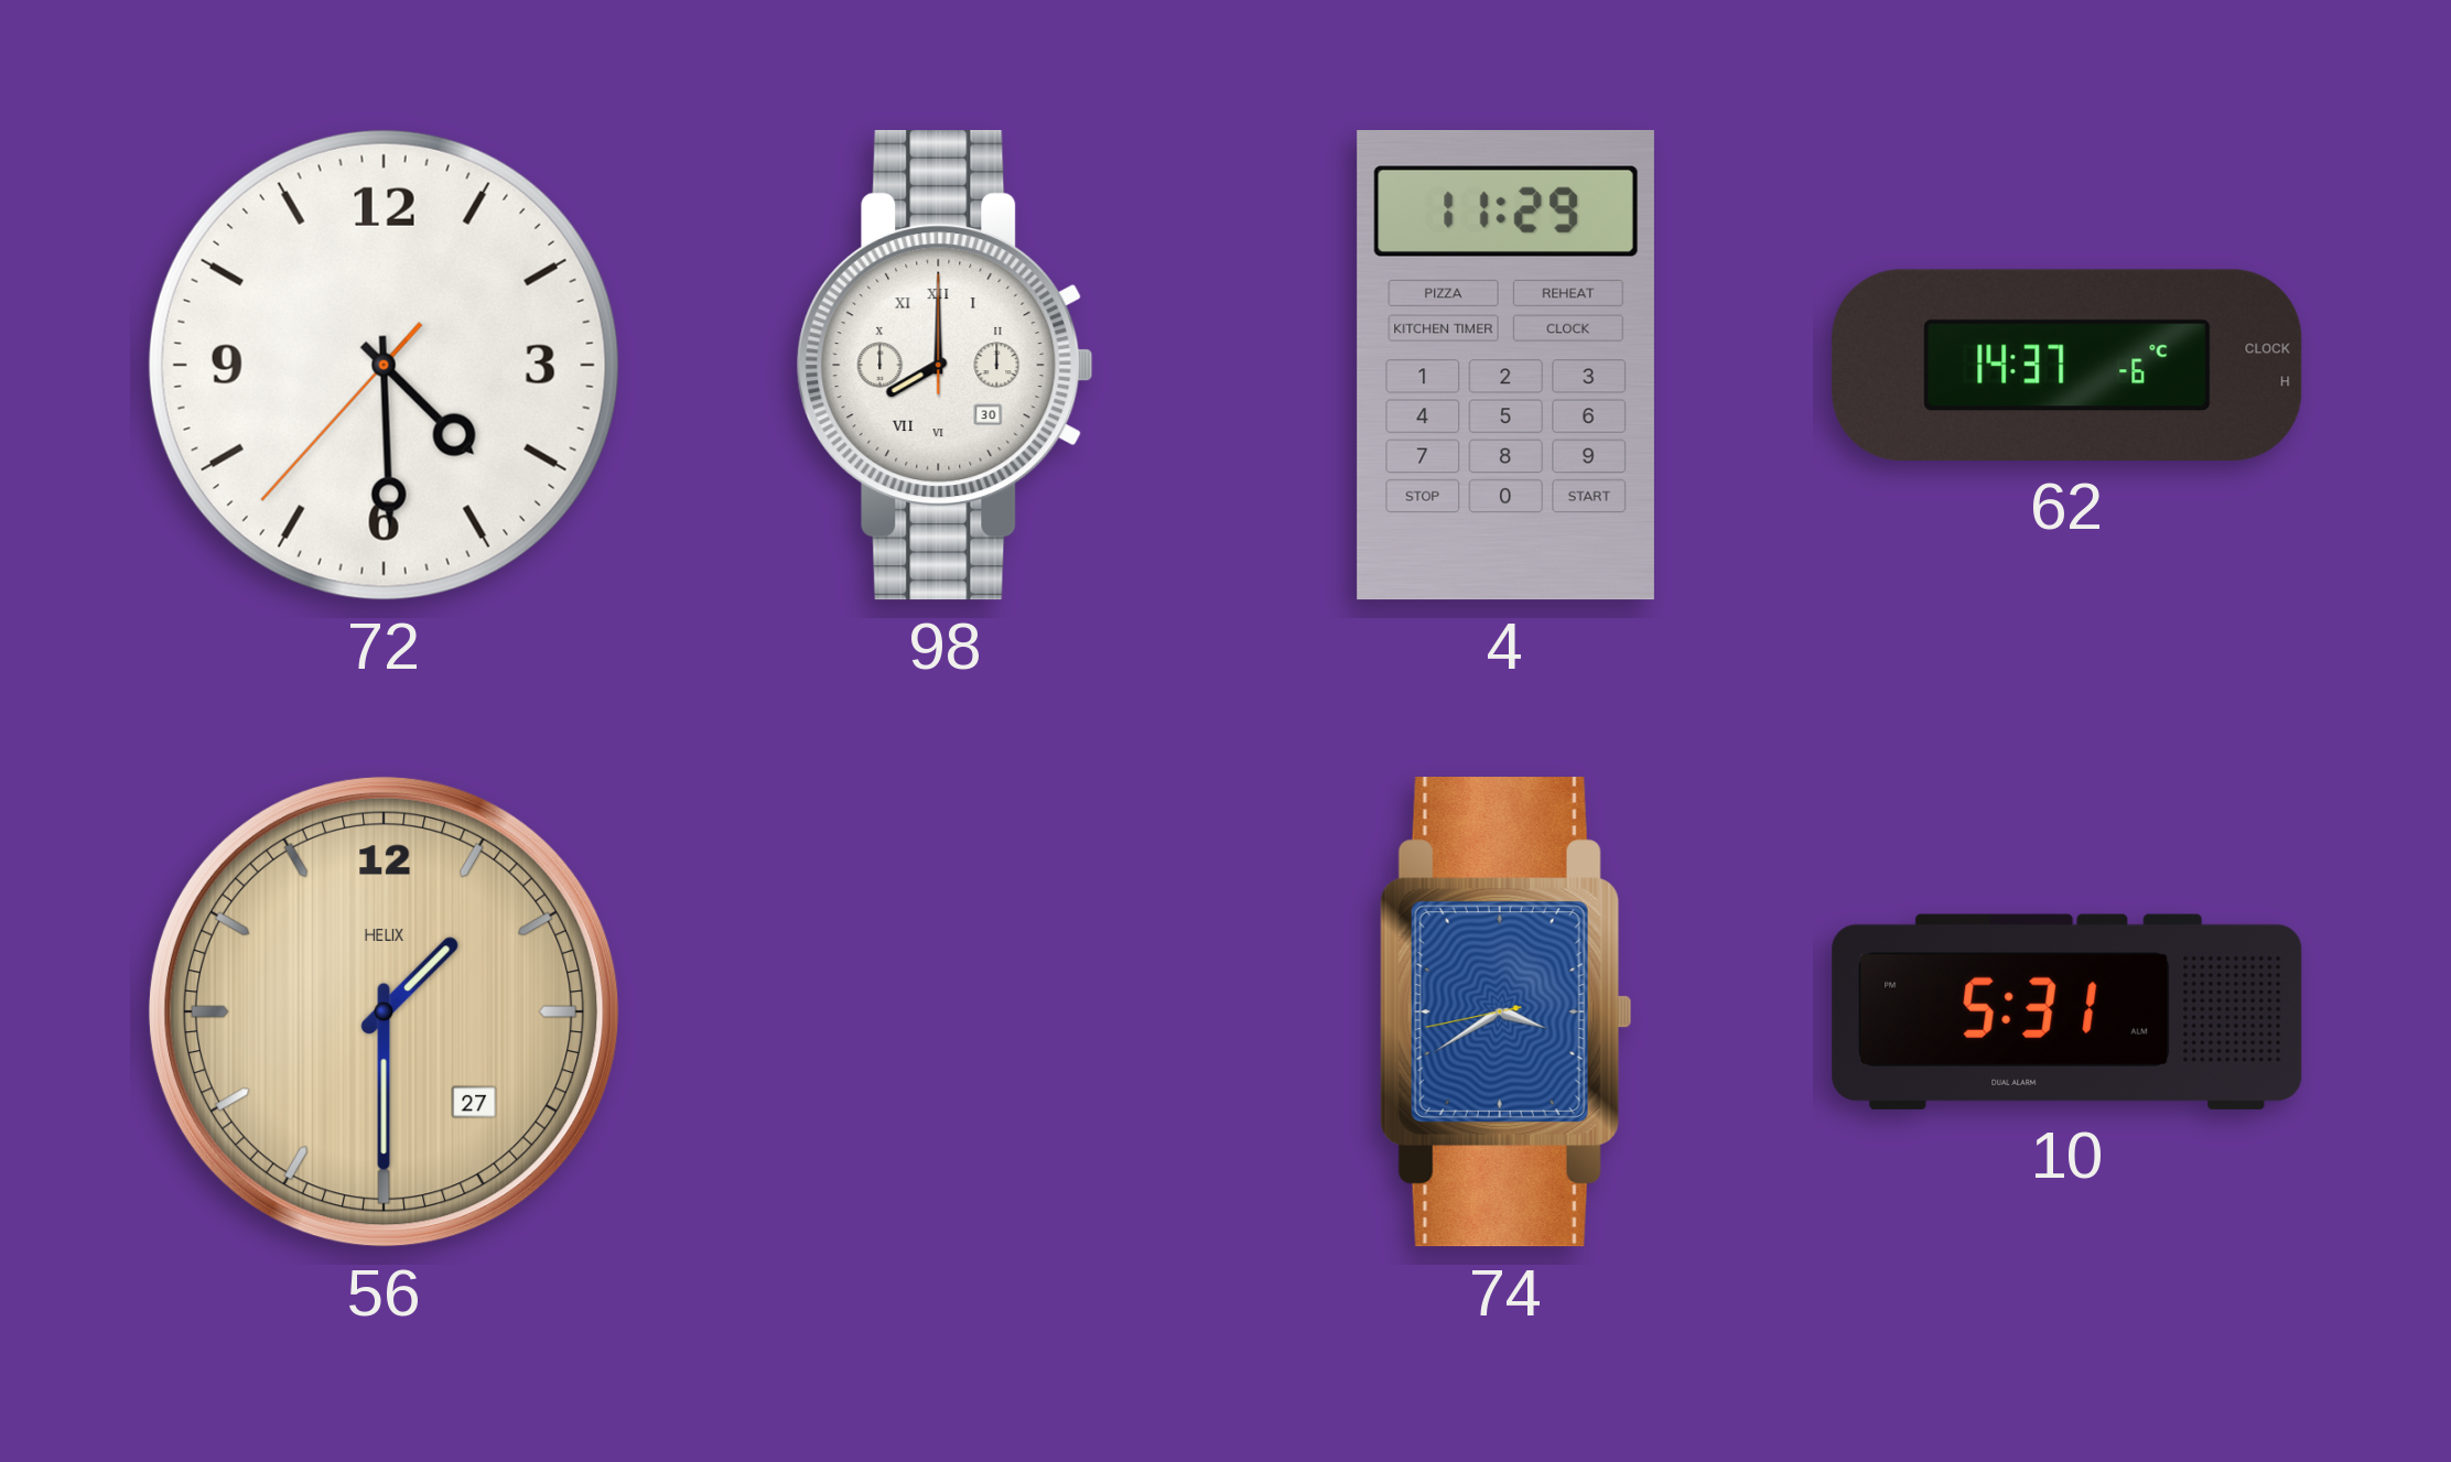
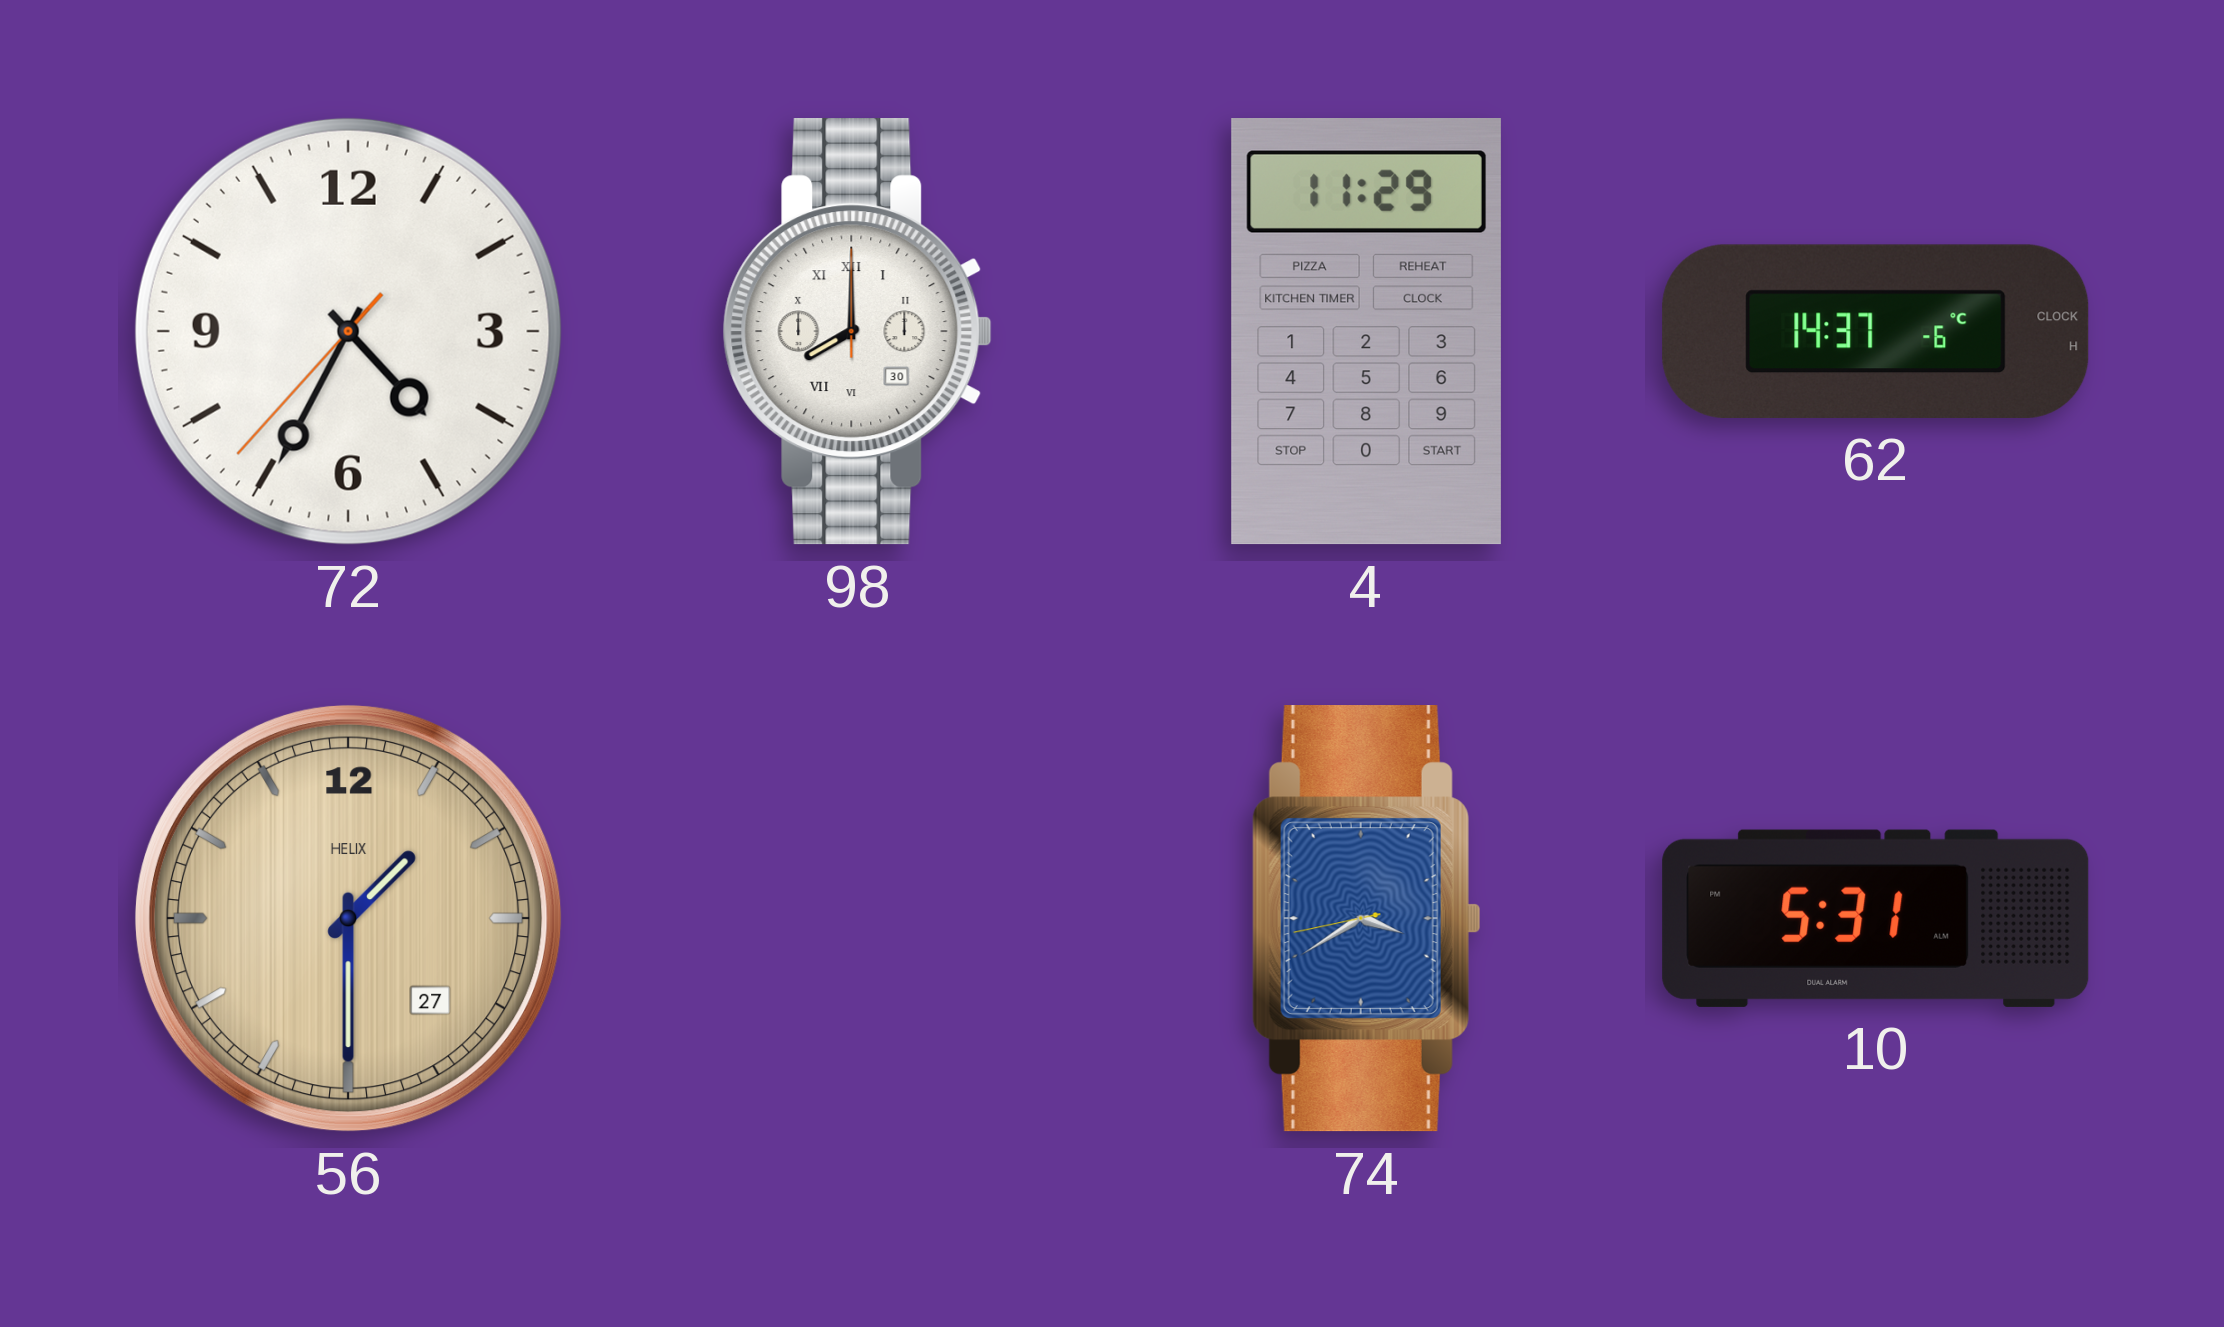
72: 4:29 -> 4:34 (348, 331)
